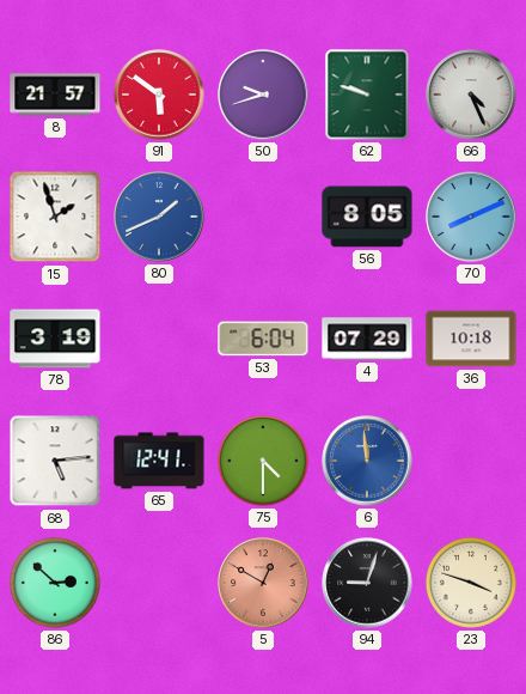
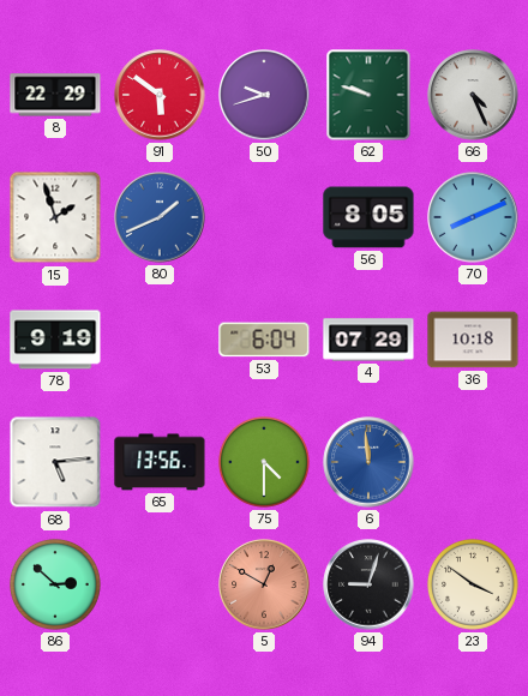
8: 21:57 -> 22:29 (55, 95)
78: 3:19 -> 9:19 (55, 340)
65: 12:41 -> 13:56 (160, 462)
23: 3:48 -> 3:51 (473, 584)
